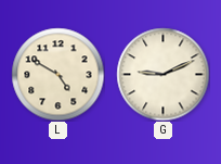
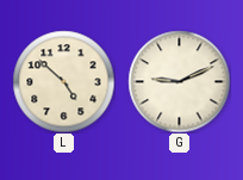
L: 4:50 -> 4:52 (63, 81)
